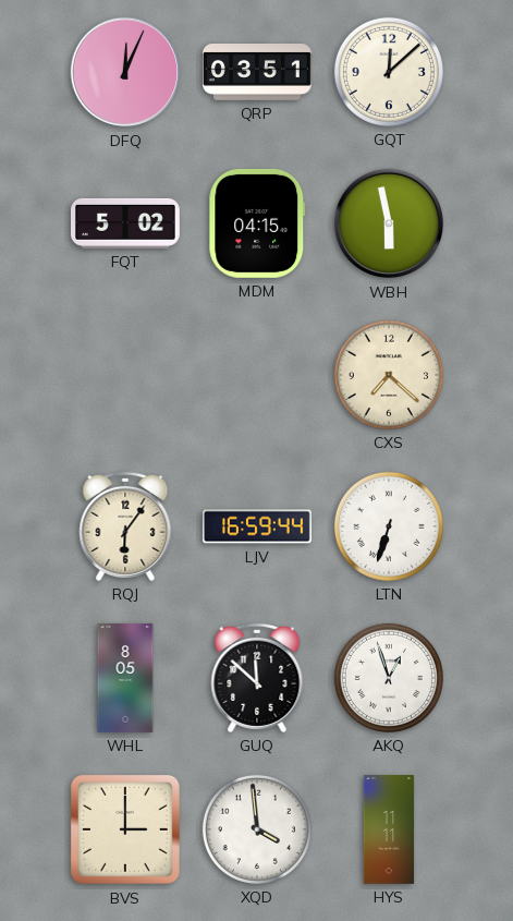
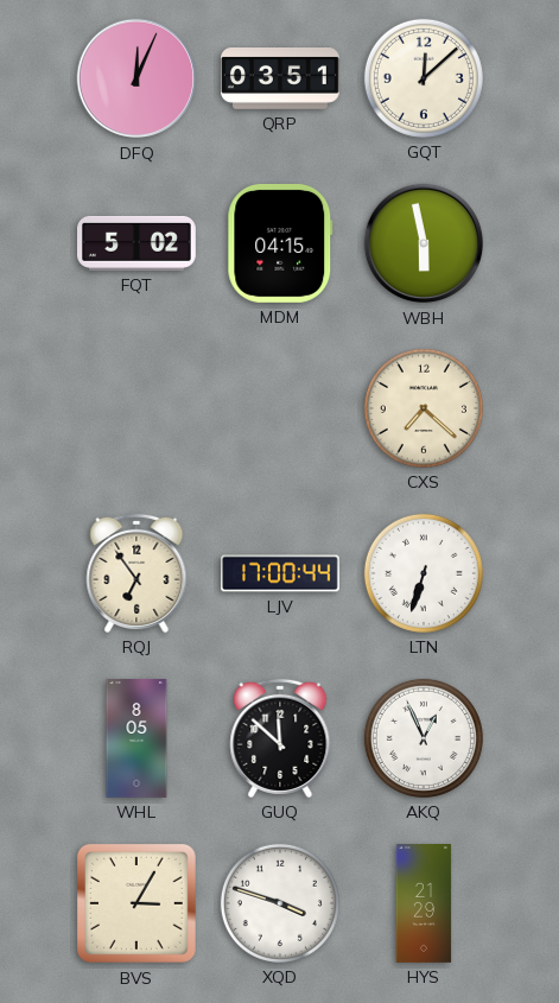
RQJ: 6:06 -> 6:54 (136, 573)
LJV: 16:59 -> 17:00 (281, 573)
AKQ: 12:57 -> 12:56 (424, 738)
BVS: 3:00 -> 3:05 (136, 903)
XQD: 3:59 -> 3:48 (280, 903)
HYS: 11:11 -> 21:29 (424, 904)
